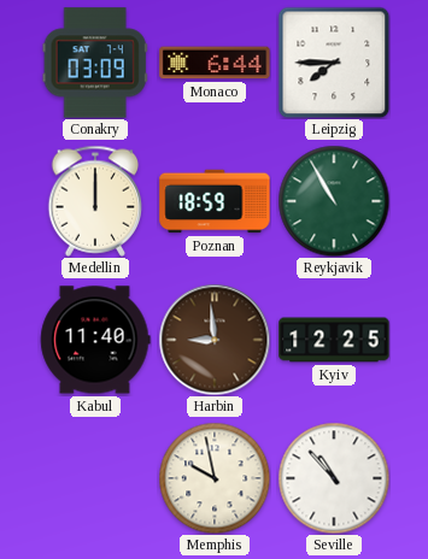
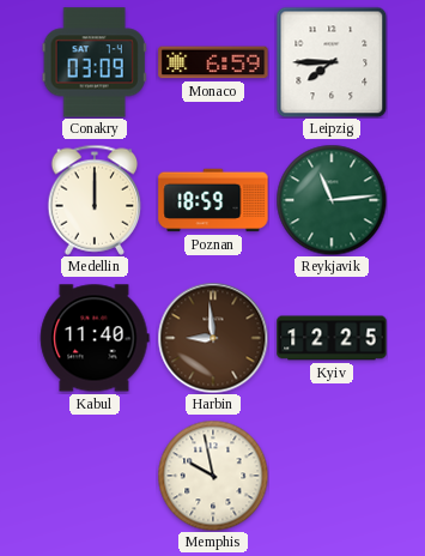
Monaco: 6:44 -> 6:59 (213, 62)
Reykjavik: 10:55 -> 11:14 (332, 200)
Seville: 10:53 -> none (334, 478)
